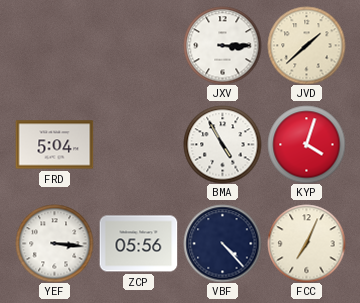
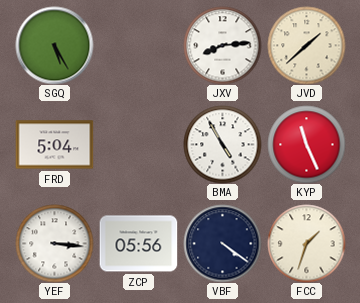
SGQ: none -> 5:25 (54, 45)
JXV: 3:15 -> 8:14 (222, 45)
KYP: 4:03 -> 11:26 (306, 144)
VBF: 4:23 -> 4:21 (222, 243)
FCC: 7:04 -> 1:33 (306, 243)
